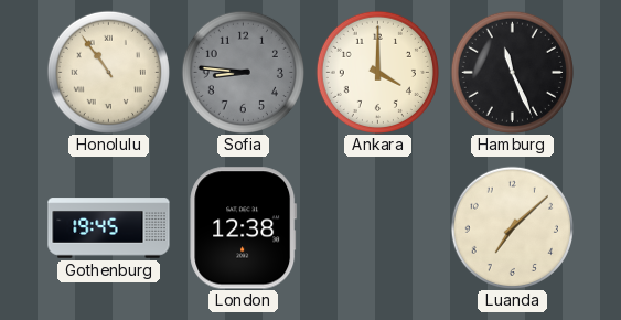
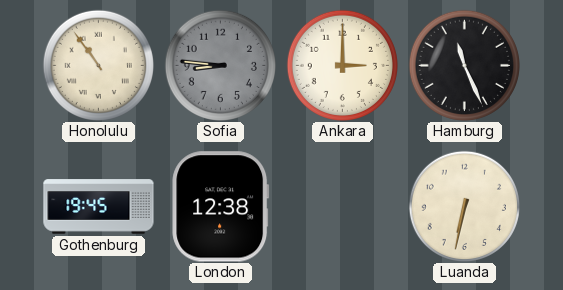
Ankara: 4:00 -> 3:00 (342, 65)
Luanda: 7:08 -> 6:32 (464, 206)
